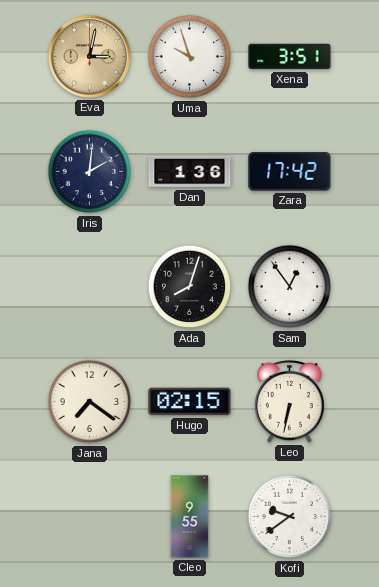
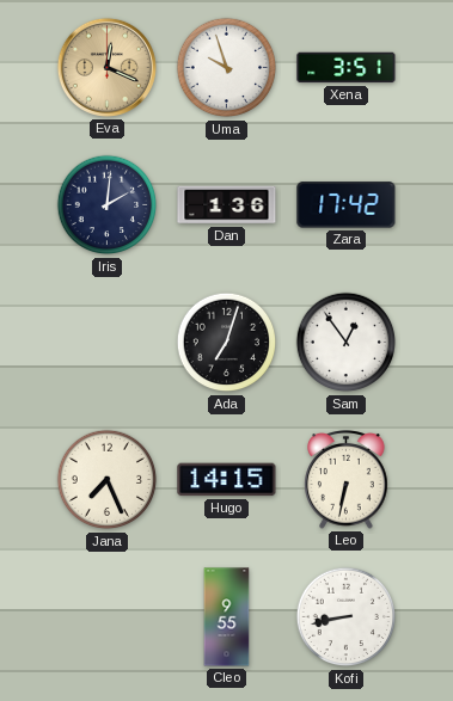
Eva: 3:02 -> 12:19 (106, 67)
Ada: 8:03 -> 7:03 (227, 343)
Jana: 7:21 -> 7:26 (108, 480)
Hugo: 02:15 -> 14:15 (227, 480)
Kofi: 9:39 -> 8:43 (347, 617)
